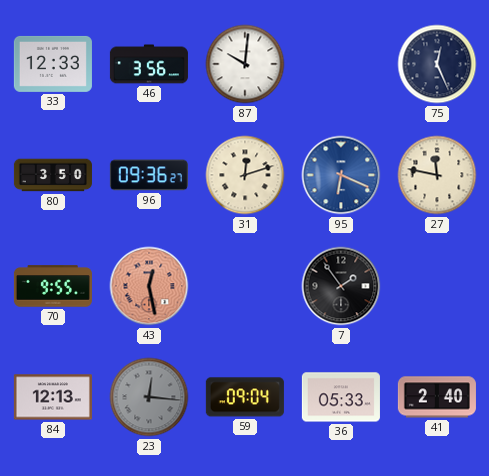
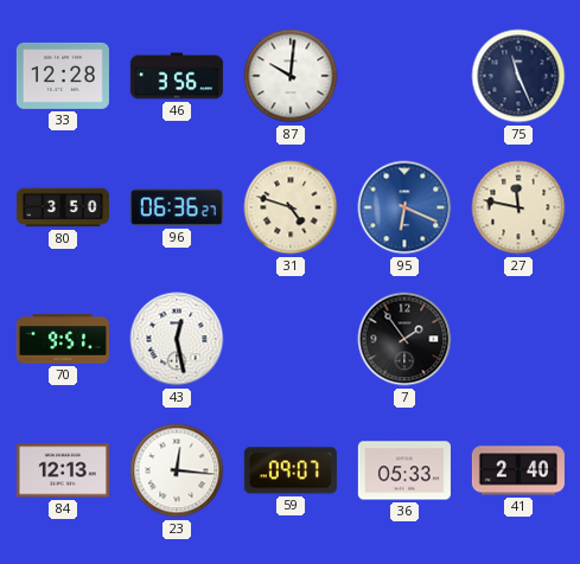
33: 12:33 -> 12:28 (63, 76)
75: 12:26 -> 11:26 (518, 76)
96: 09:36 -> 06:36 (177, 207)
31: 12:12 -> 4:48 (291, 207)
70: 9:55 -> 9:51 (63, 339)
43 dial: salmon -> white (177, 339)
23 dial: grey -> white (177, 470)
59: 09:04 -> 09:07 (291, 470)
